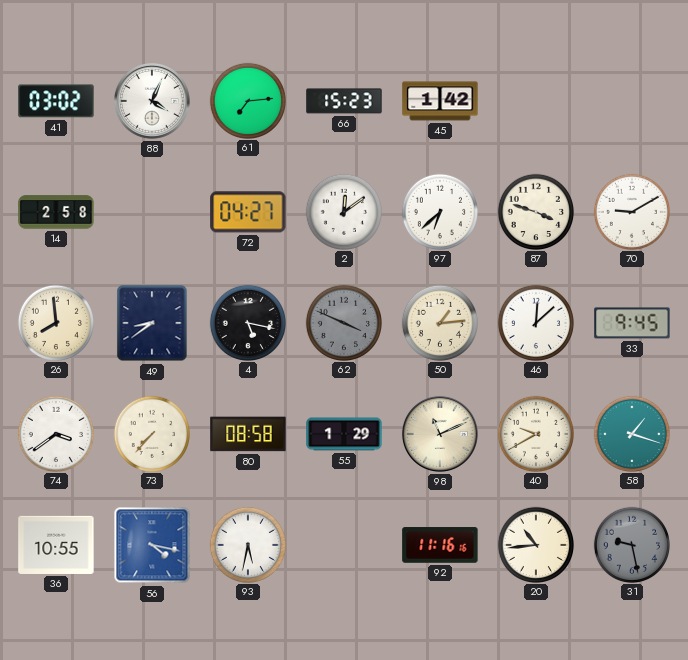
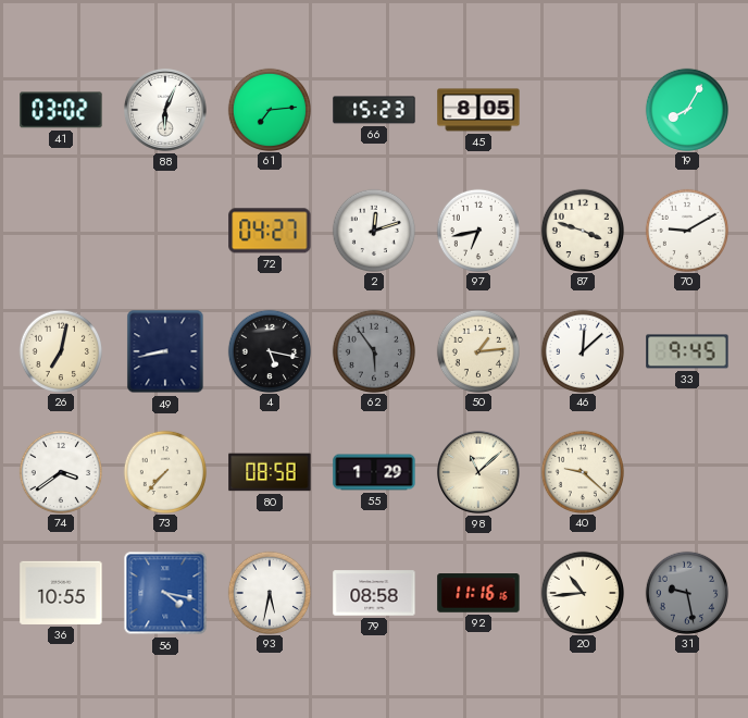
88: 4:04 -> 6:04 (165, 110)
45: 1:42 -> 8:05 (478, 110)
19: none -> 8:05 (686, 109)
14: 2:58 -> none (56, 212)
2: 12:09 -> 12:12 (373, 230)
97: 6:38 -> 6:43 (477, 230)
26: 7:59 -> 7:02 (60, 350)
49: 8:39 -> 8:43 (165, 351)
62: 3:49 -> 5:54 (373, 350)
98: 11:11 -> 11:08 (478, 472)
40: 9:40 -> 9:22 (582, 471)
58: 1:18 -> none (631, 433)
79: none -> 08:58 (374, 593)
